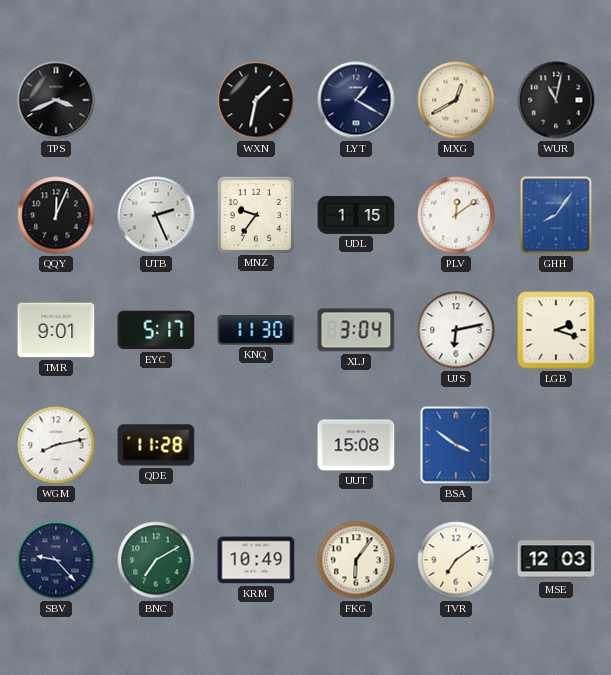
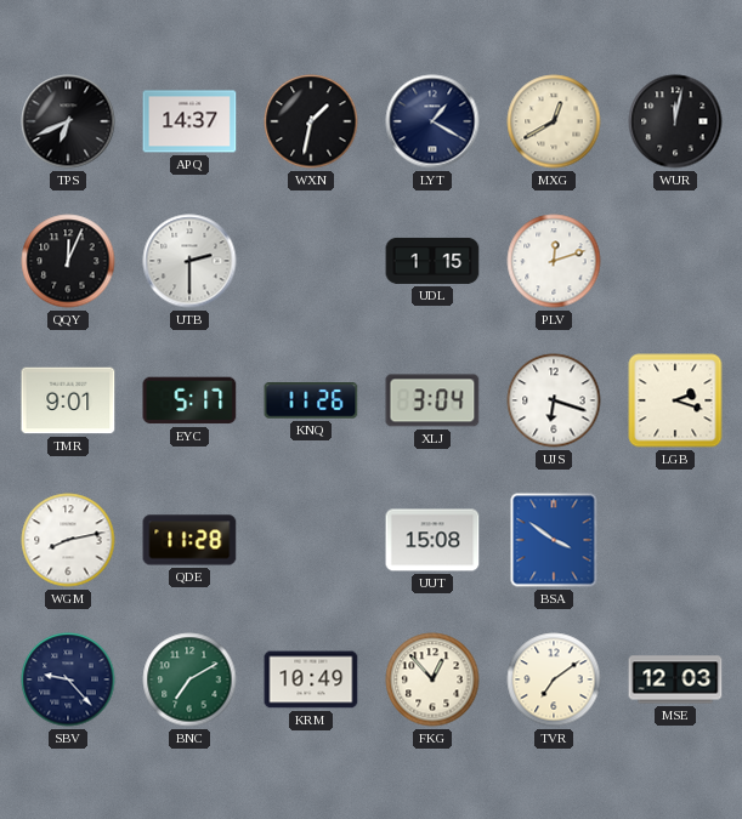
TPS: 3:41 -> 6:41 (68, 121)
APQ: none -> 14:37 (189, 121)
WUR: 11:02 -> 12:02 (675, 121)
UTB: 2:26 -> 2:30 (189, 261)
MNZ: 9:36 -> none (255, 214)
PLV: 12:09 -> 12:12 (554, 261)
GHH: 8:06 -> none (556, 215)
KNQ: 11:30 -> 11:26 (311, 400)
UJS: 6:13 -> 6:18 (554, 400)
FKG: 6:06 -> 12:53 (432, 679)
